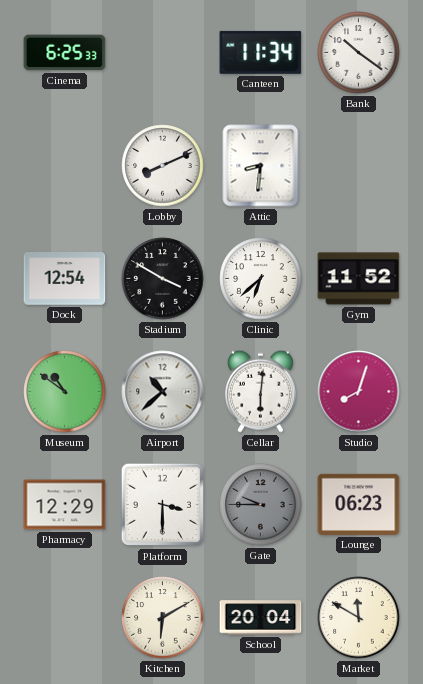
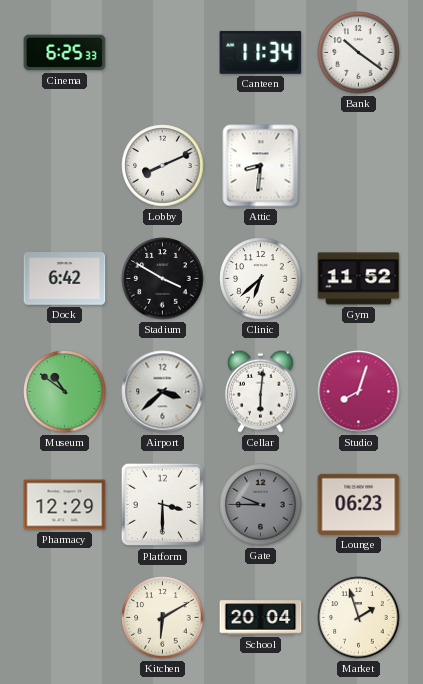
Dock: 12:54 -> 6:42 (65, 279)
Airport: 10:38 -> 3:38 (163, 392)
Market: 11:50 -> 1:57 (359, 618)
